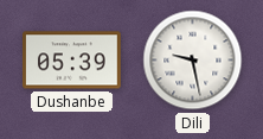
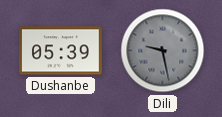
Dili dial: white -> grey (163, 51)
